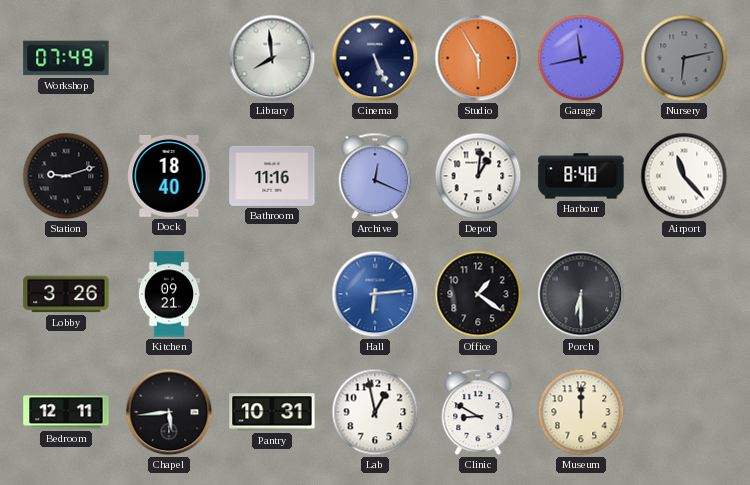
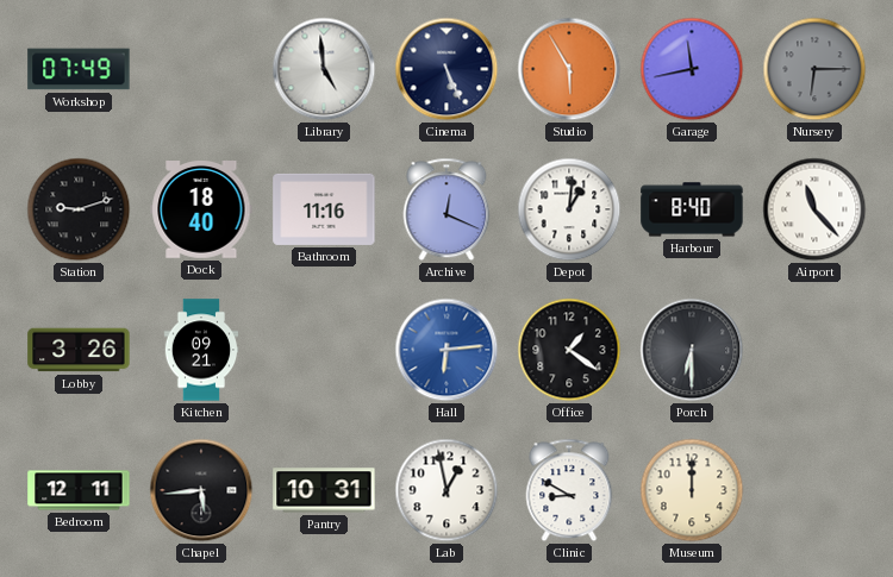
Library: 7:59 -> 4:59 (324, 69)
Nursery: 6:13 -> 6:15 (814, 69)
